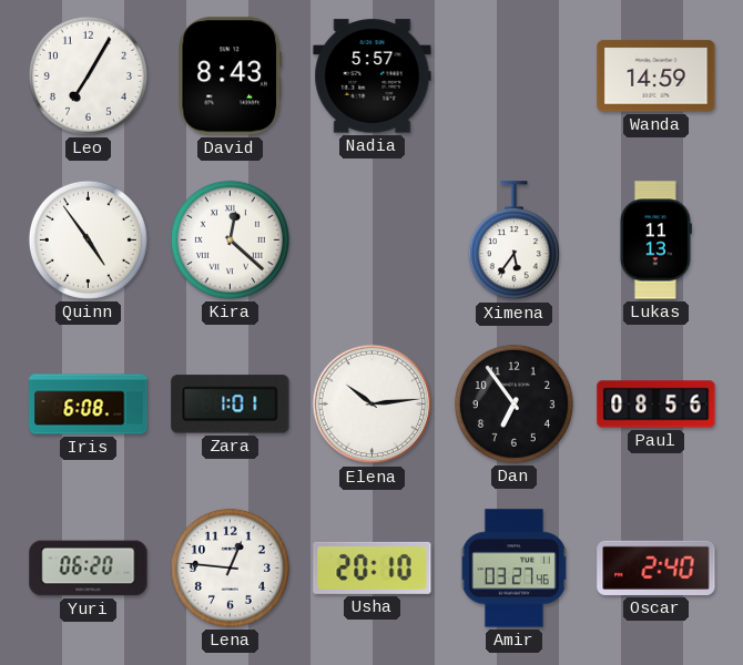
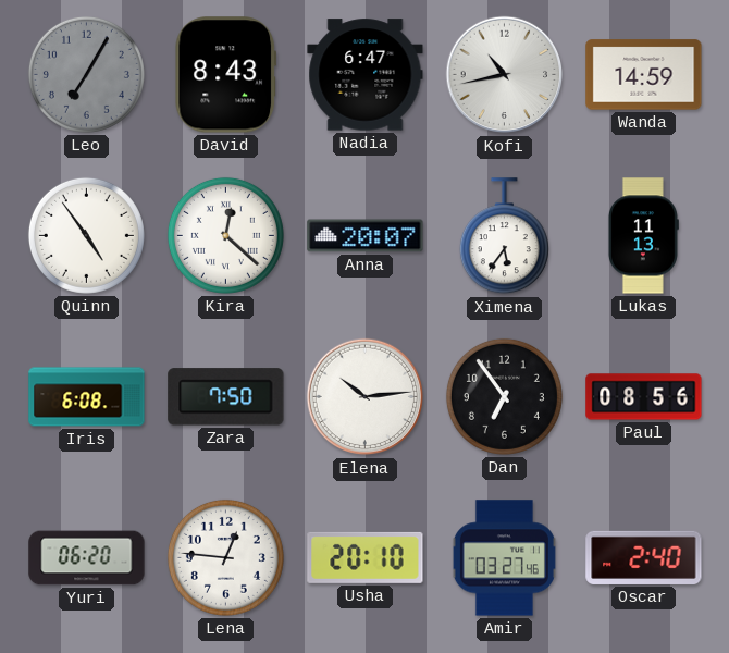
Leo dial: white -> grey (86, 74)
Nadia: 5:57 -> 6:47 (366, 75)
Kofi: none -> 10:43 (505, 75)
Anna: none -> 20:07 (366, 236)
Zara: 1:01 -> 7:50 (226, 397)
